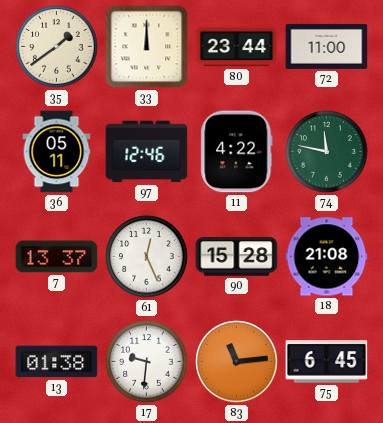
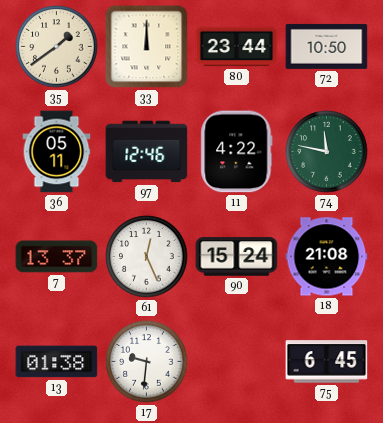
72: 11:00 -> 10:50 (327, 46)
90: 15:28 -> 15:24 (237, 257)
83: 11:14 -> none (237, 362)
